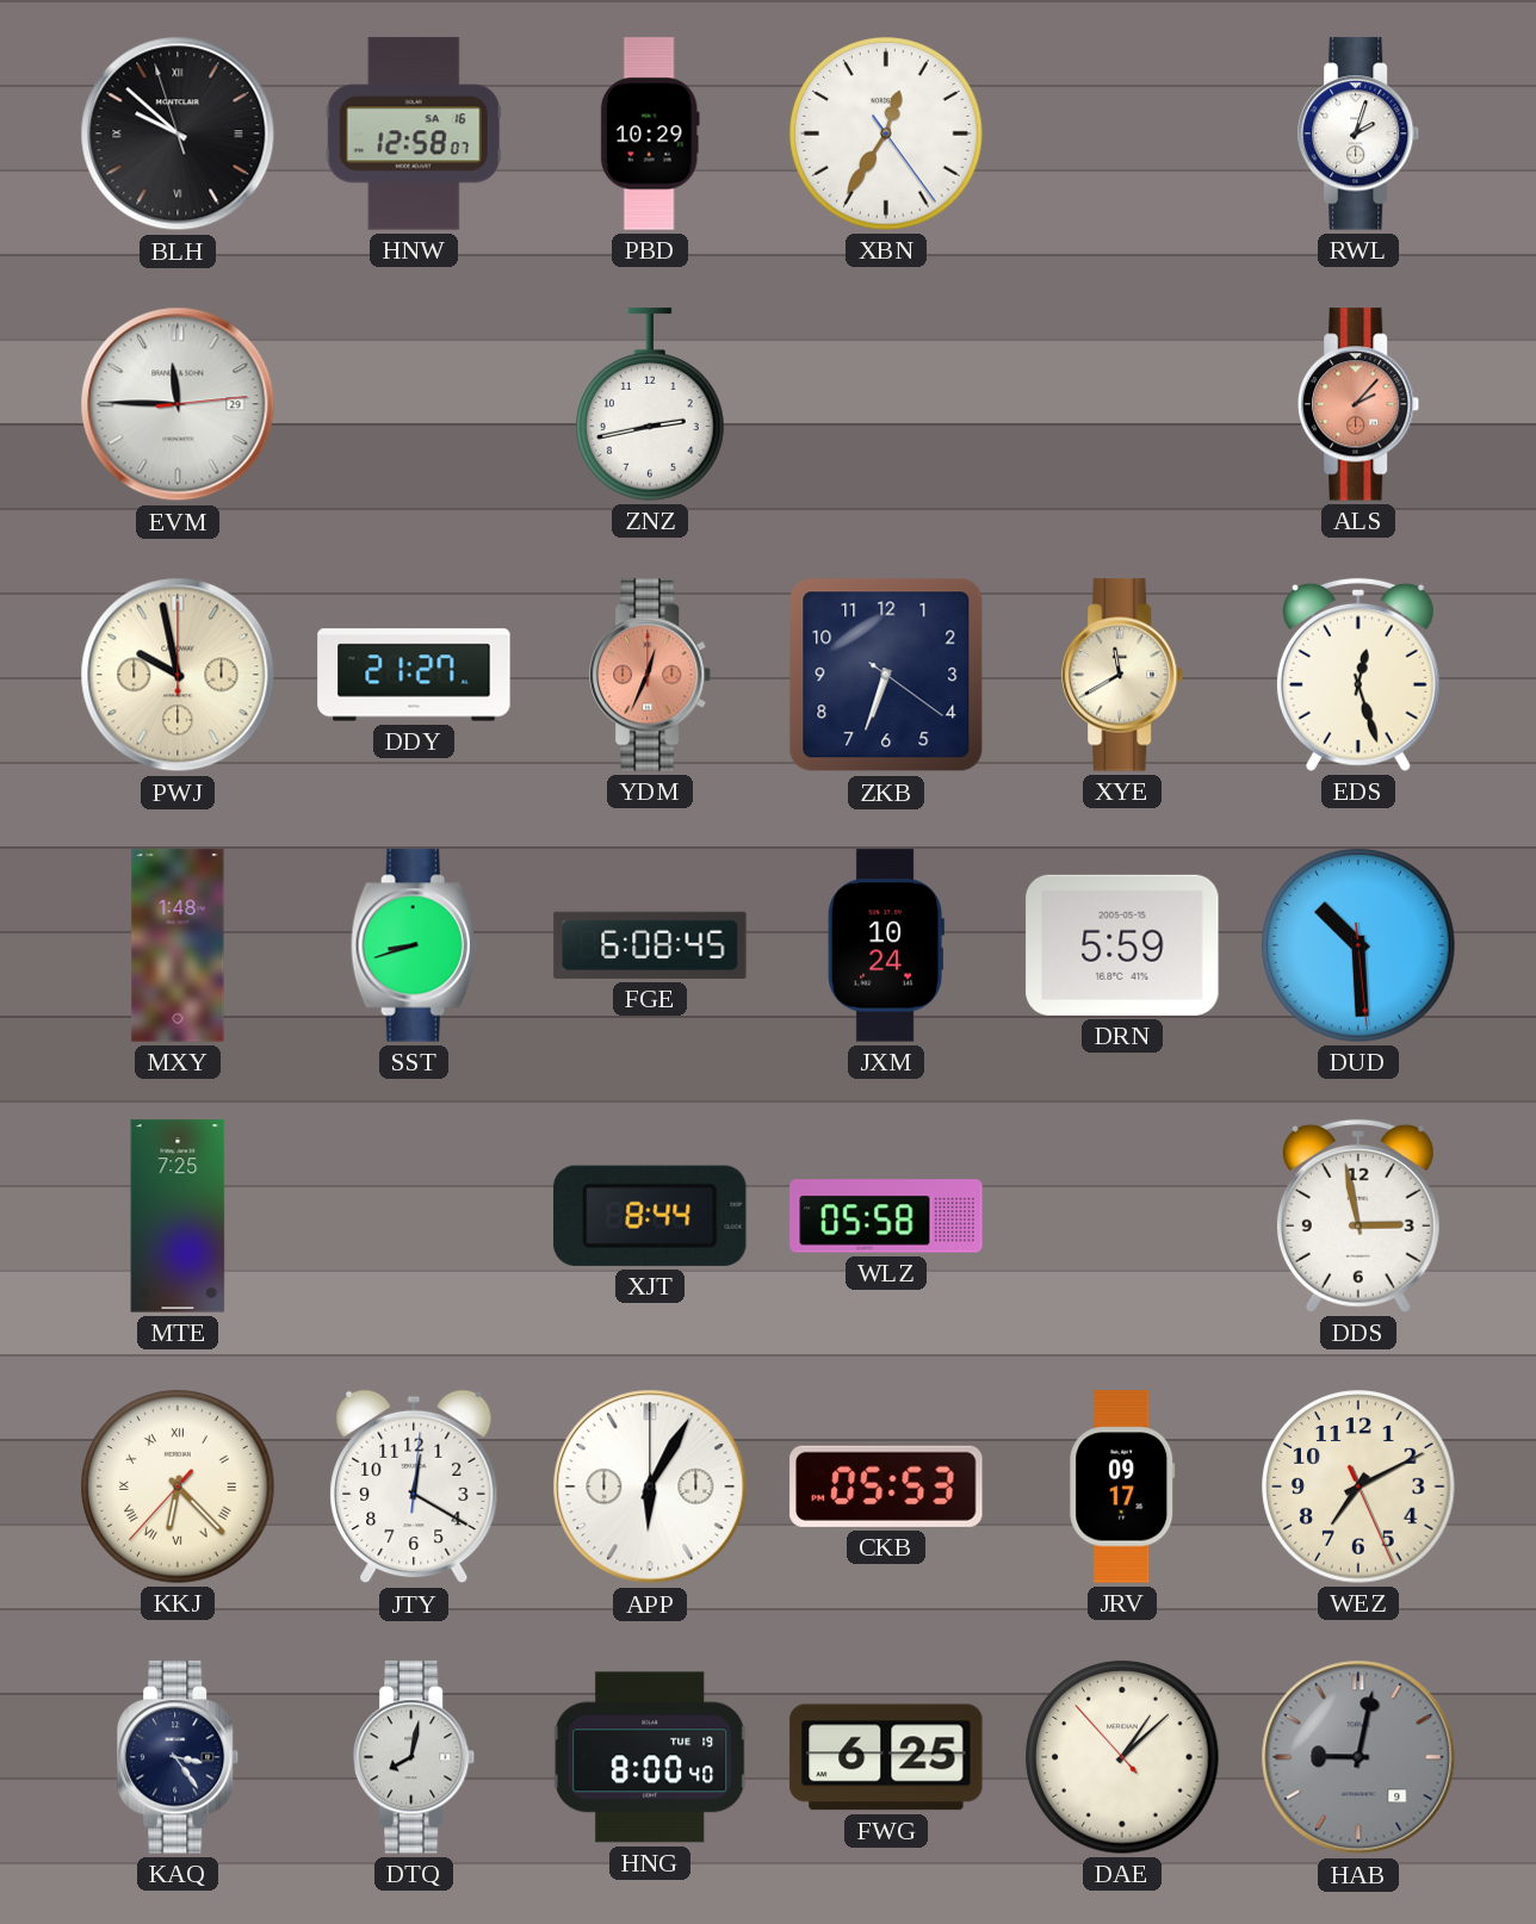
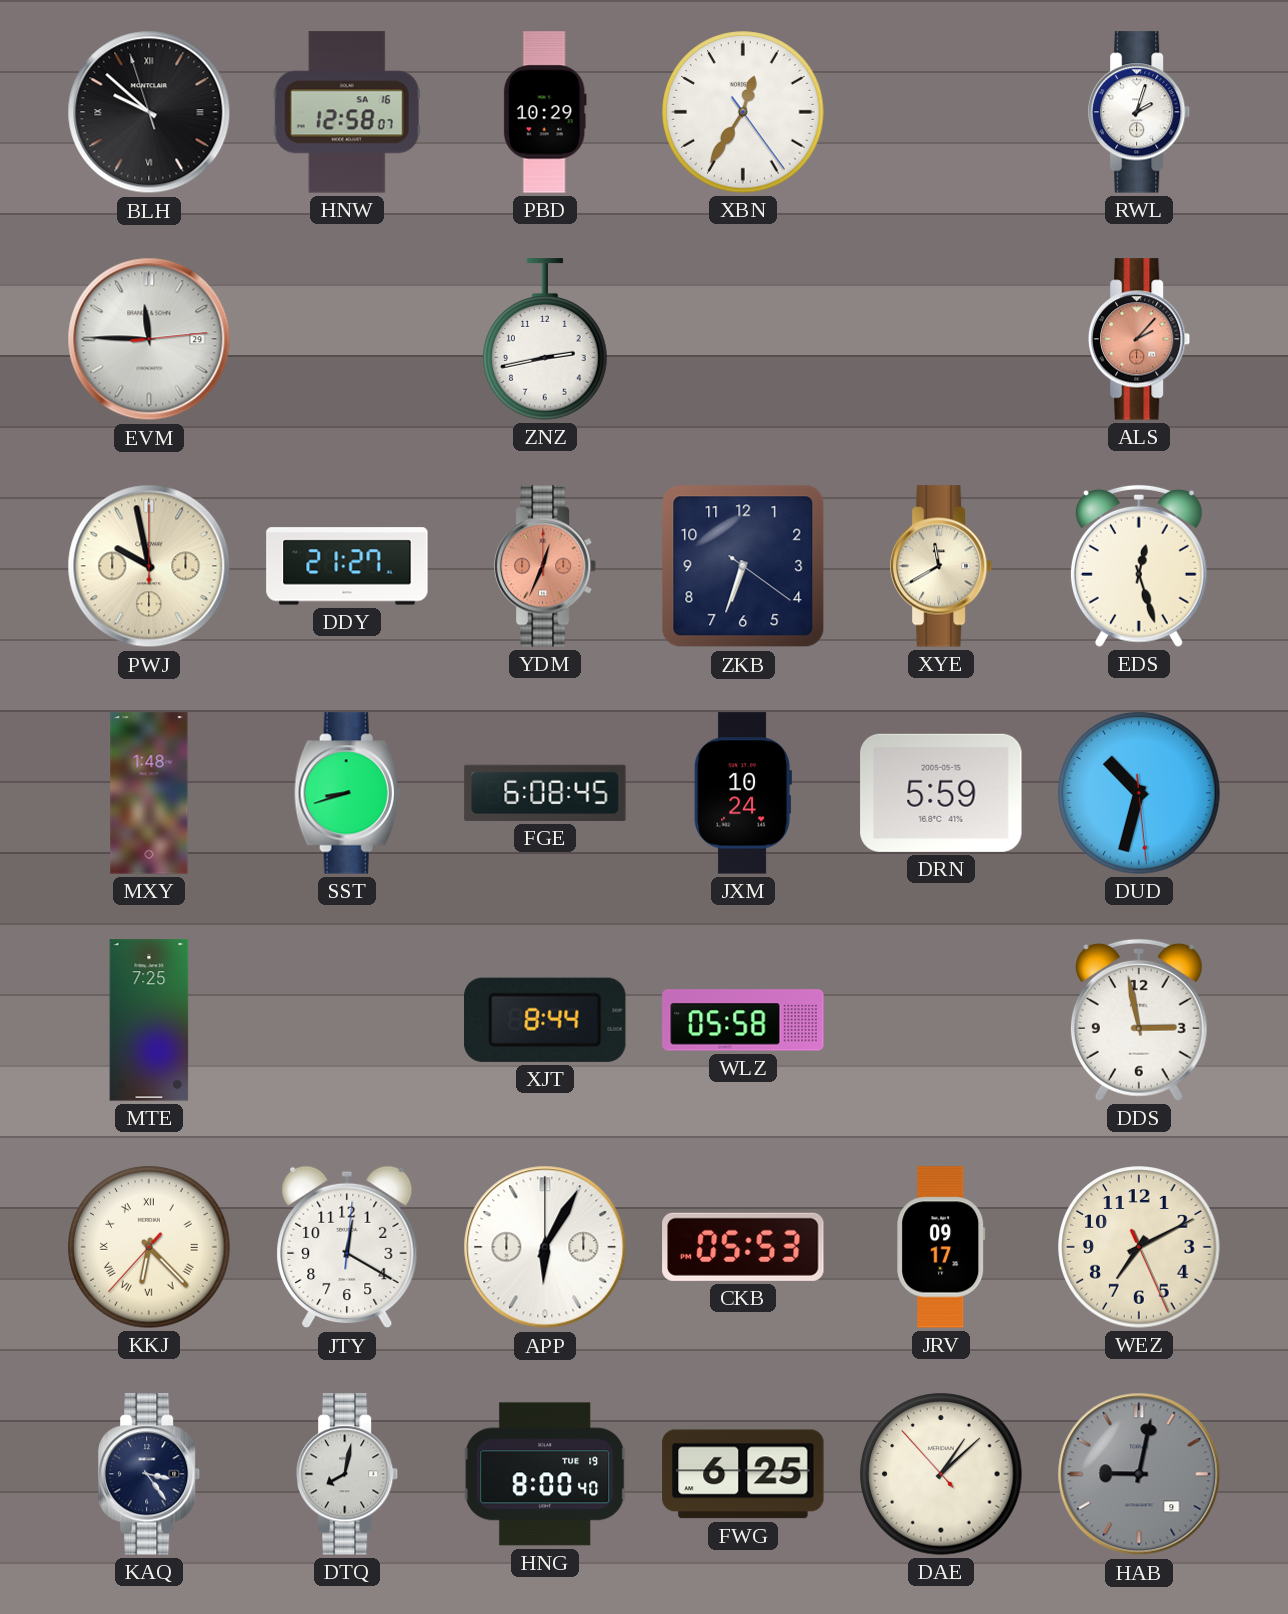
DUD: 10:29 -> 10:32 (1139, 793)
